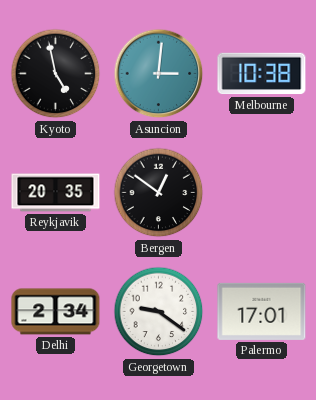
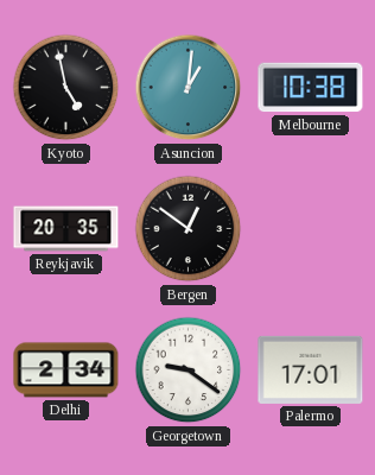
Asuncion: 3:01 -> 1:01 (189, 88)
